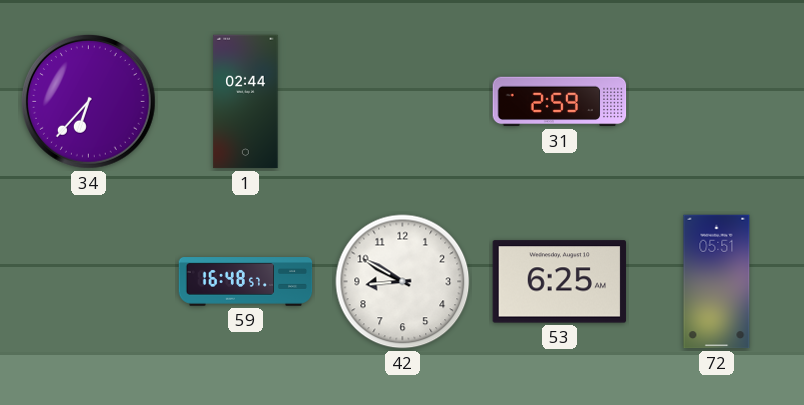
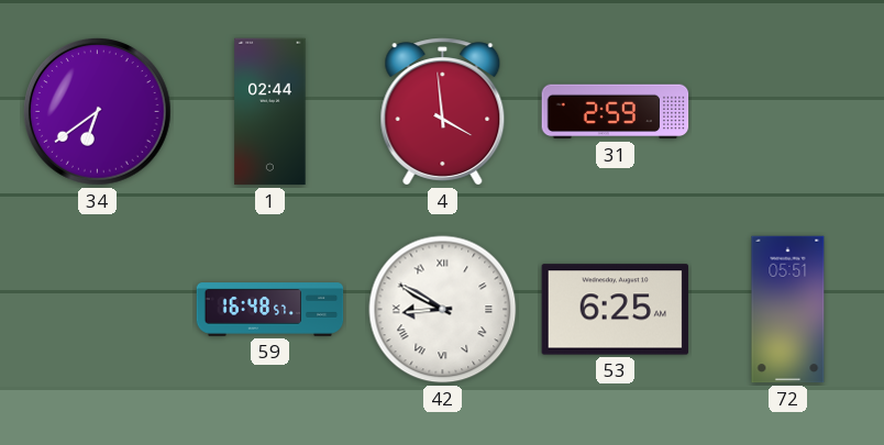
34: 6:37 -> 6:39 (98, 112)
4: none -> 3:59 (443, 112)
42 numerals: Arabic -> Roman (443, 310)
